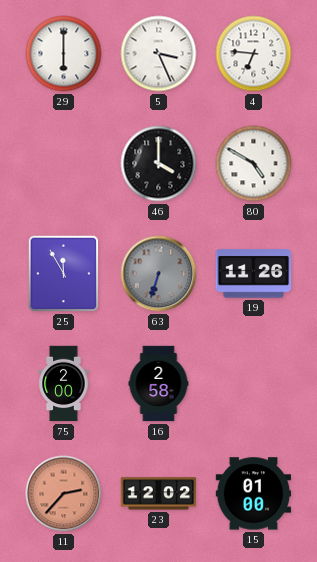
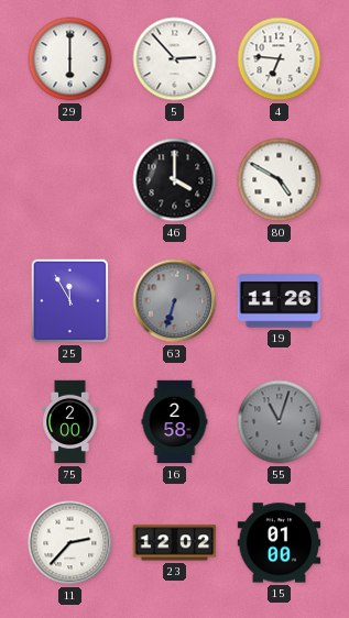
5: 3:26 -> 2:53 (175, 59)
55: none -> 11:03 (280, 422)
11 dial: salmon -> white (70, 543)
